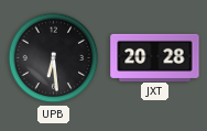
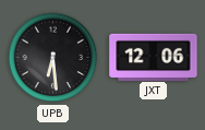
JXT: 20:28 -> 12:06 (154, 57)
